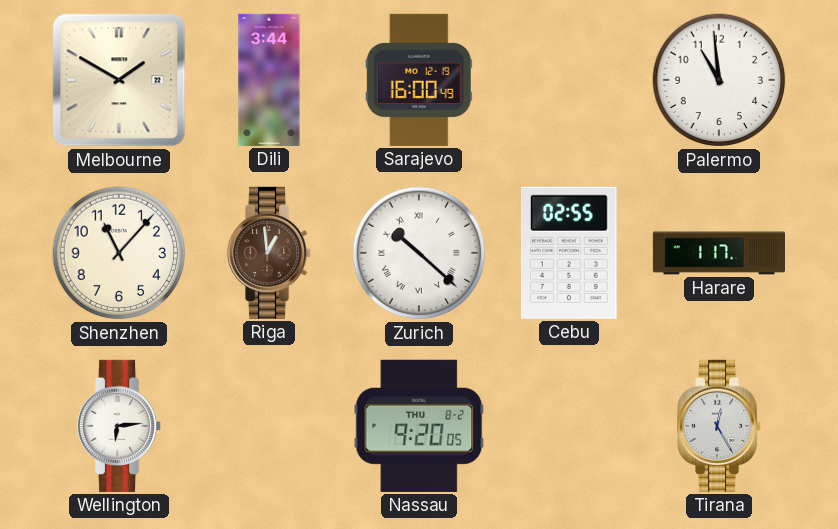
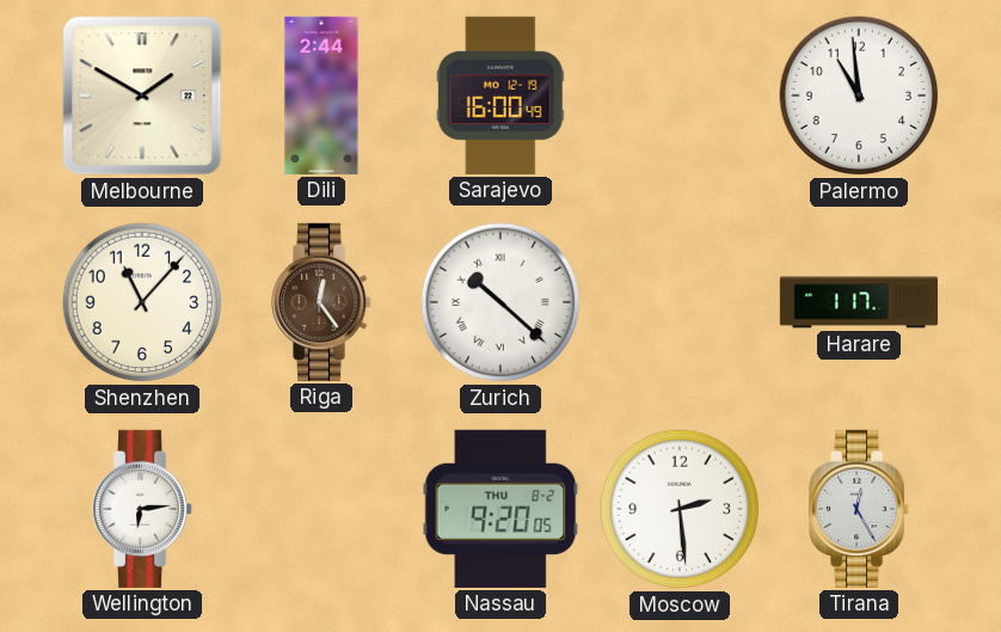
Dili: 3:44 -> 2:44 (321, 96)
Riga: 12:59 -> 12:24 (323, 302)
Cebu: 02:55 -> none (569, 253)
Moscow: none -> 2:29 (680, 509)
